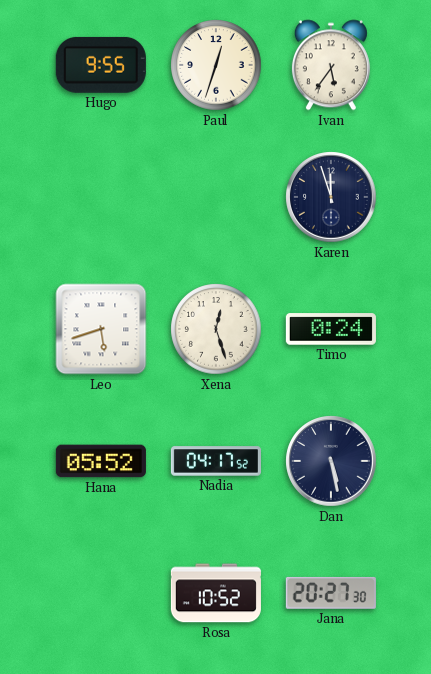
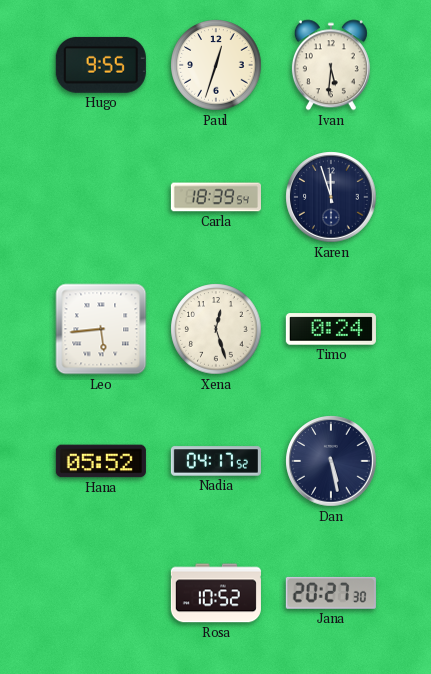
Ivan: 5:36 -> 5:31 (331, 65)
Carla: none -> 18:39 (216, 197)
Leo: 5:42 -> 5:44 (101, 329)
